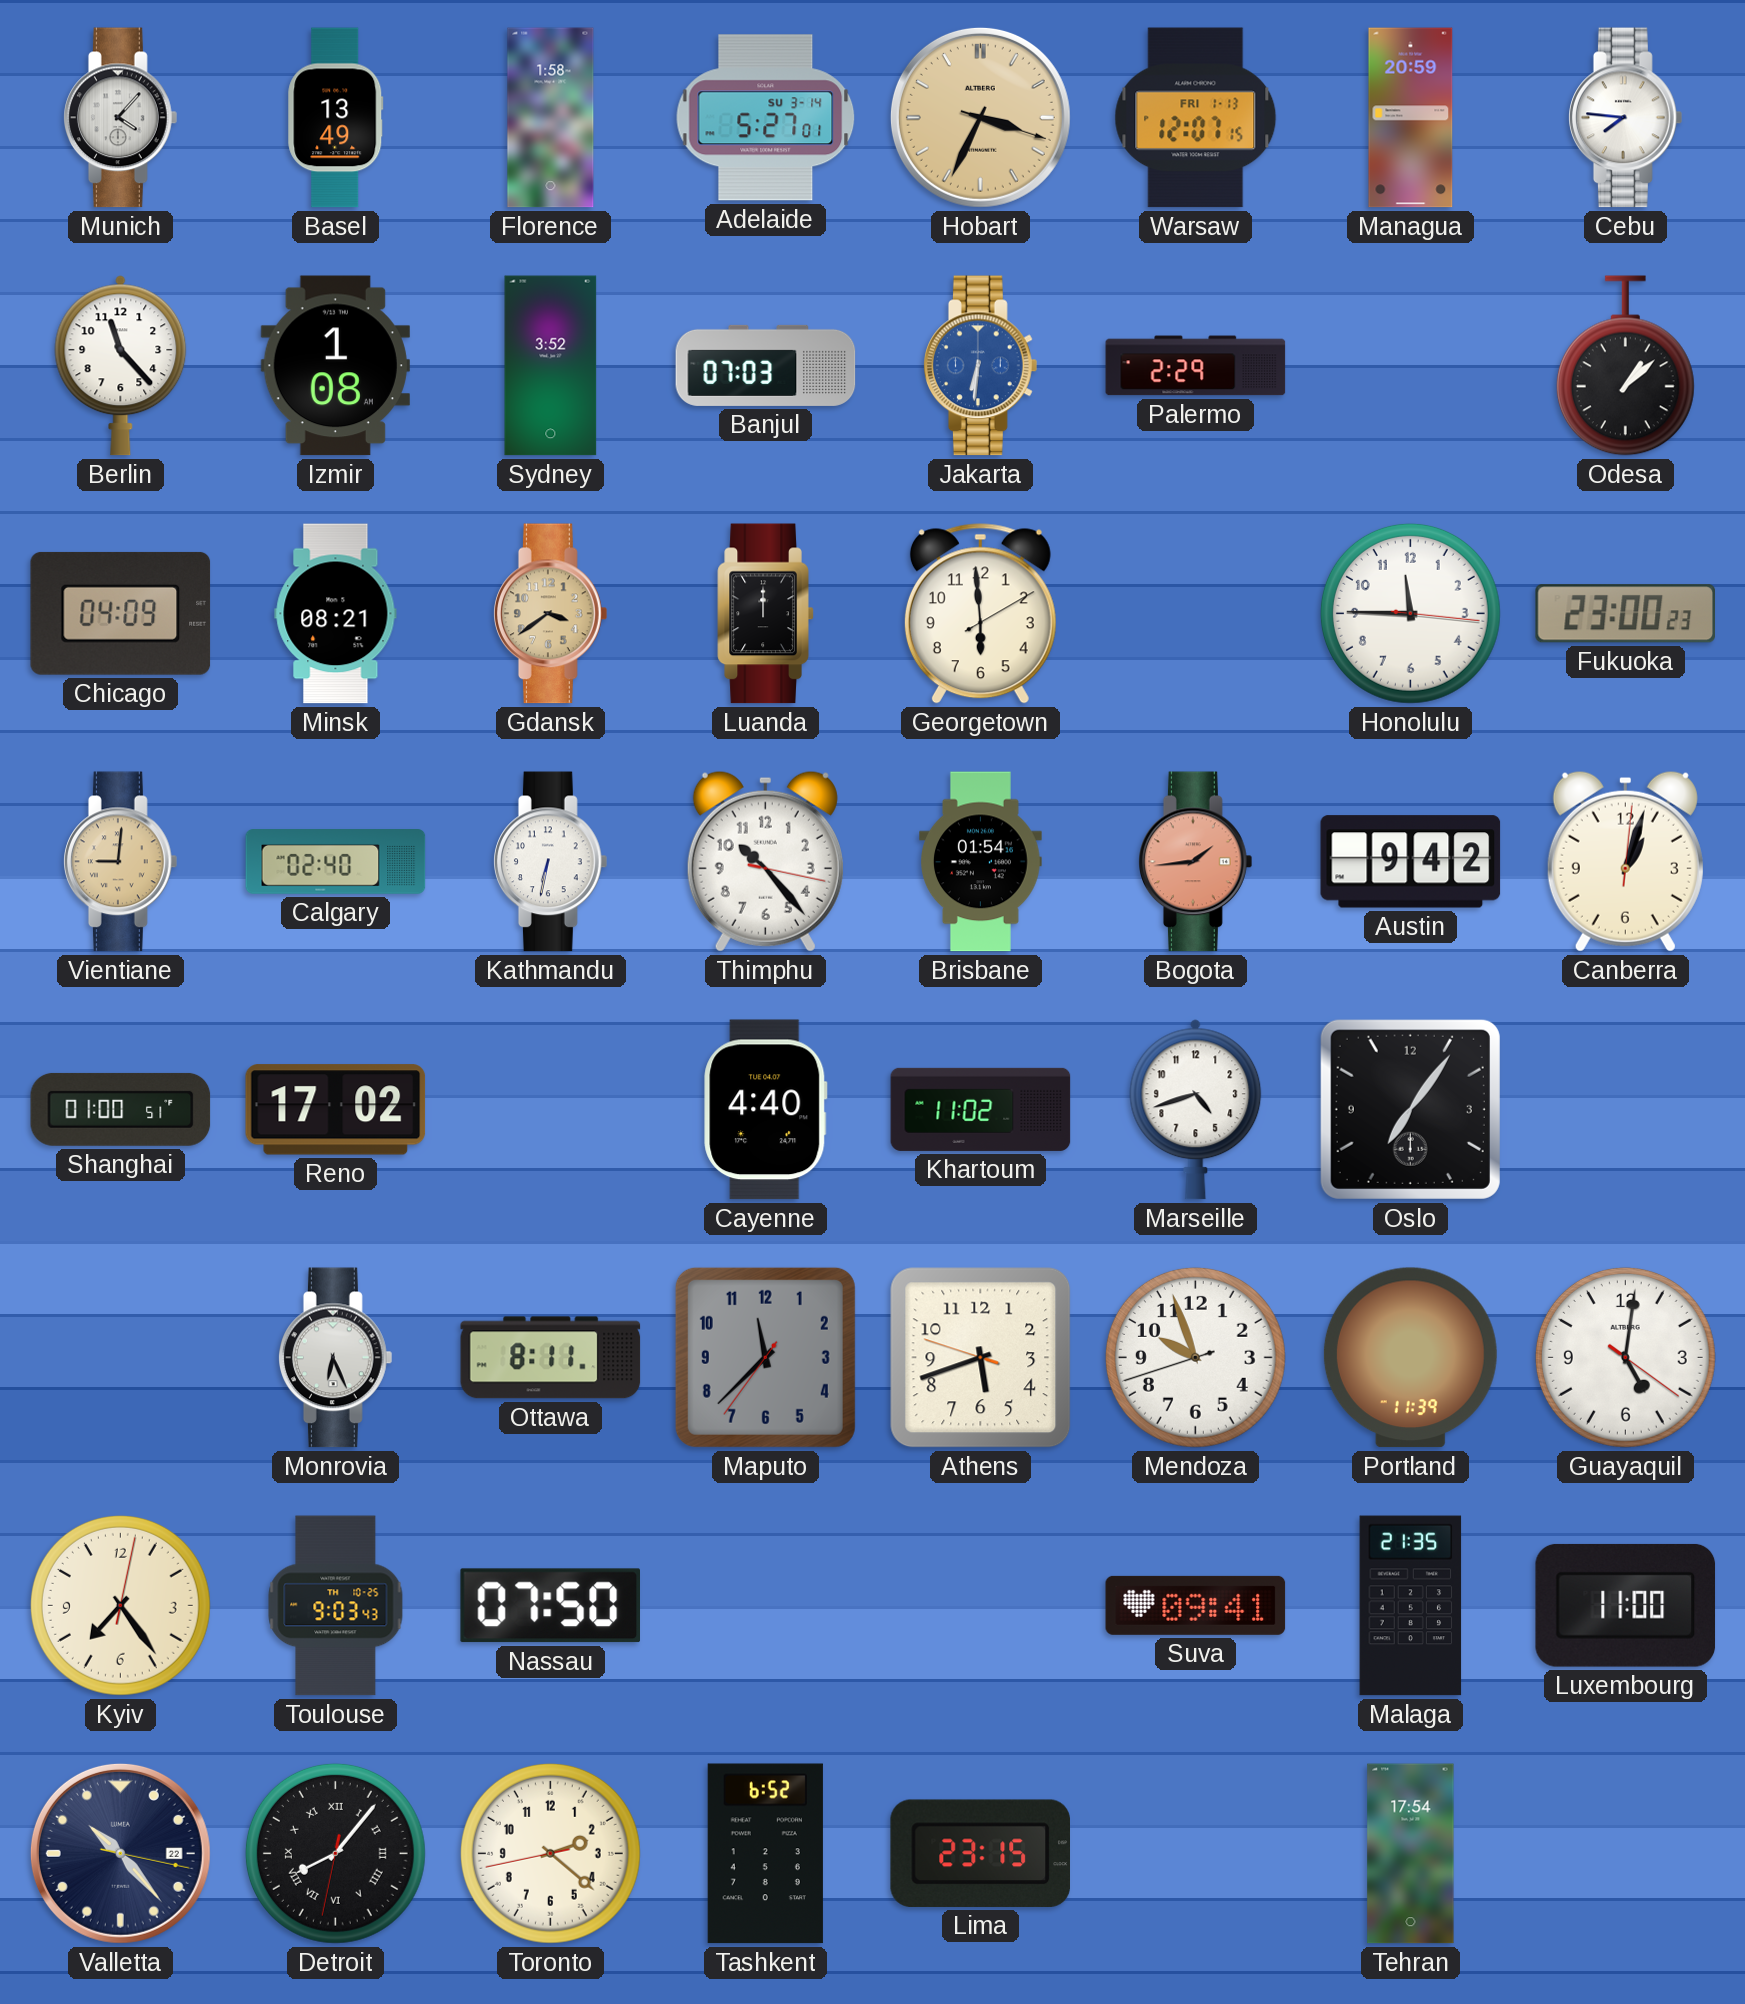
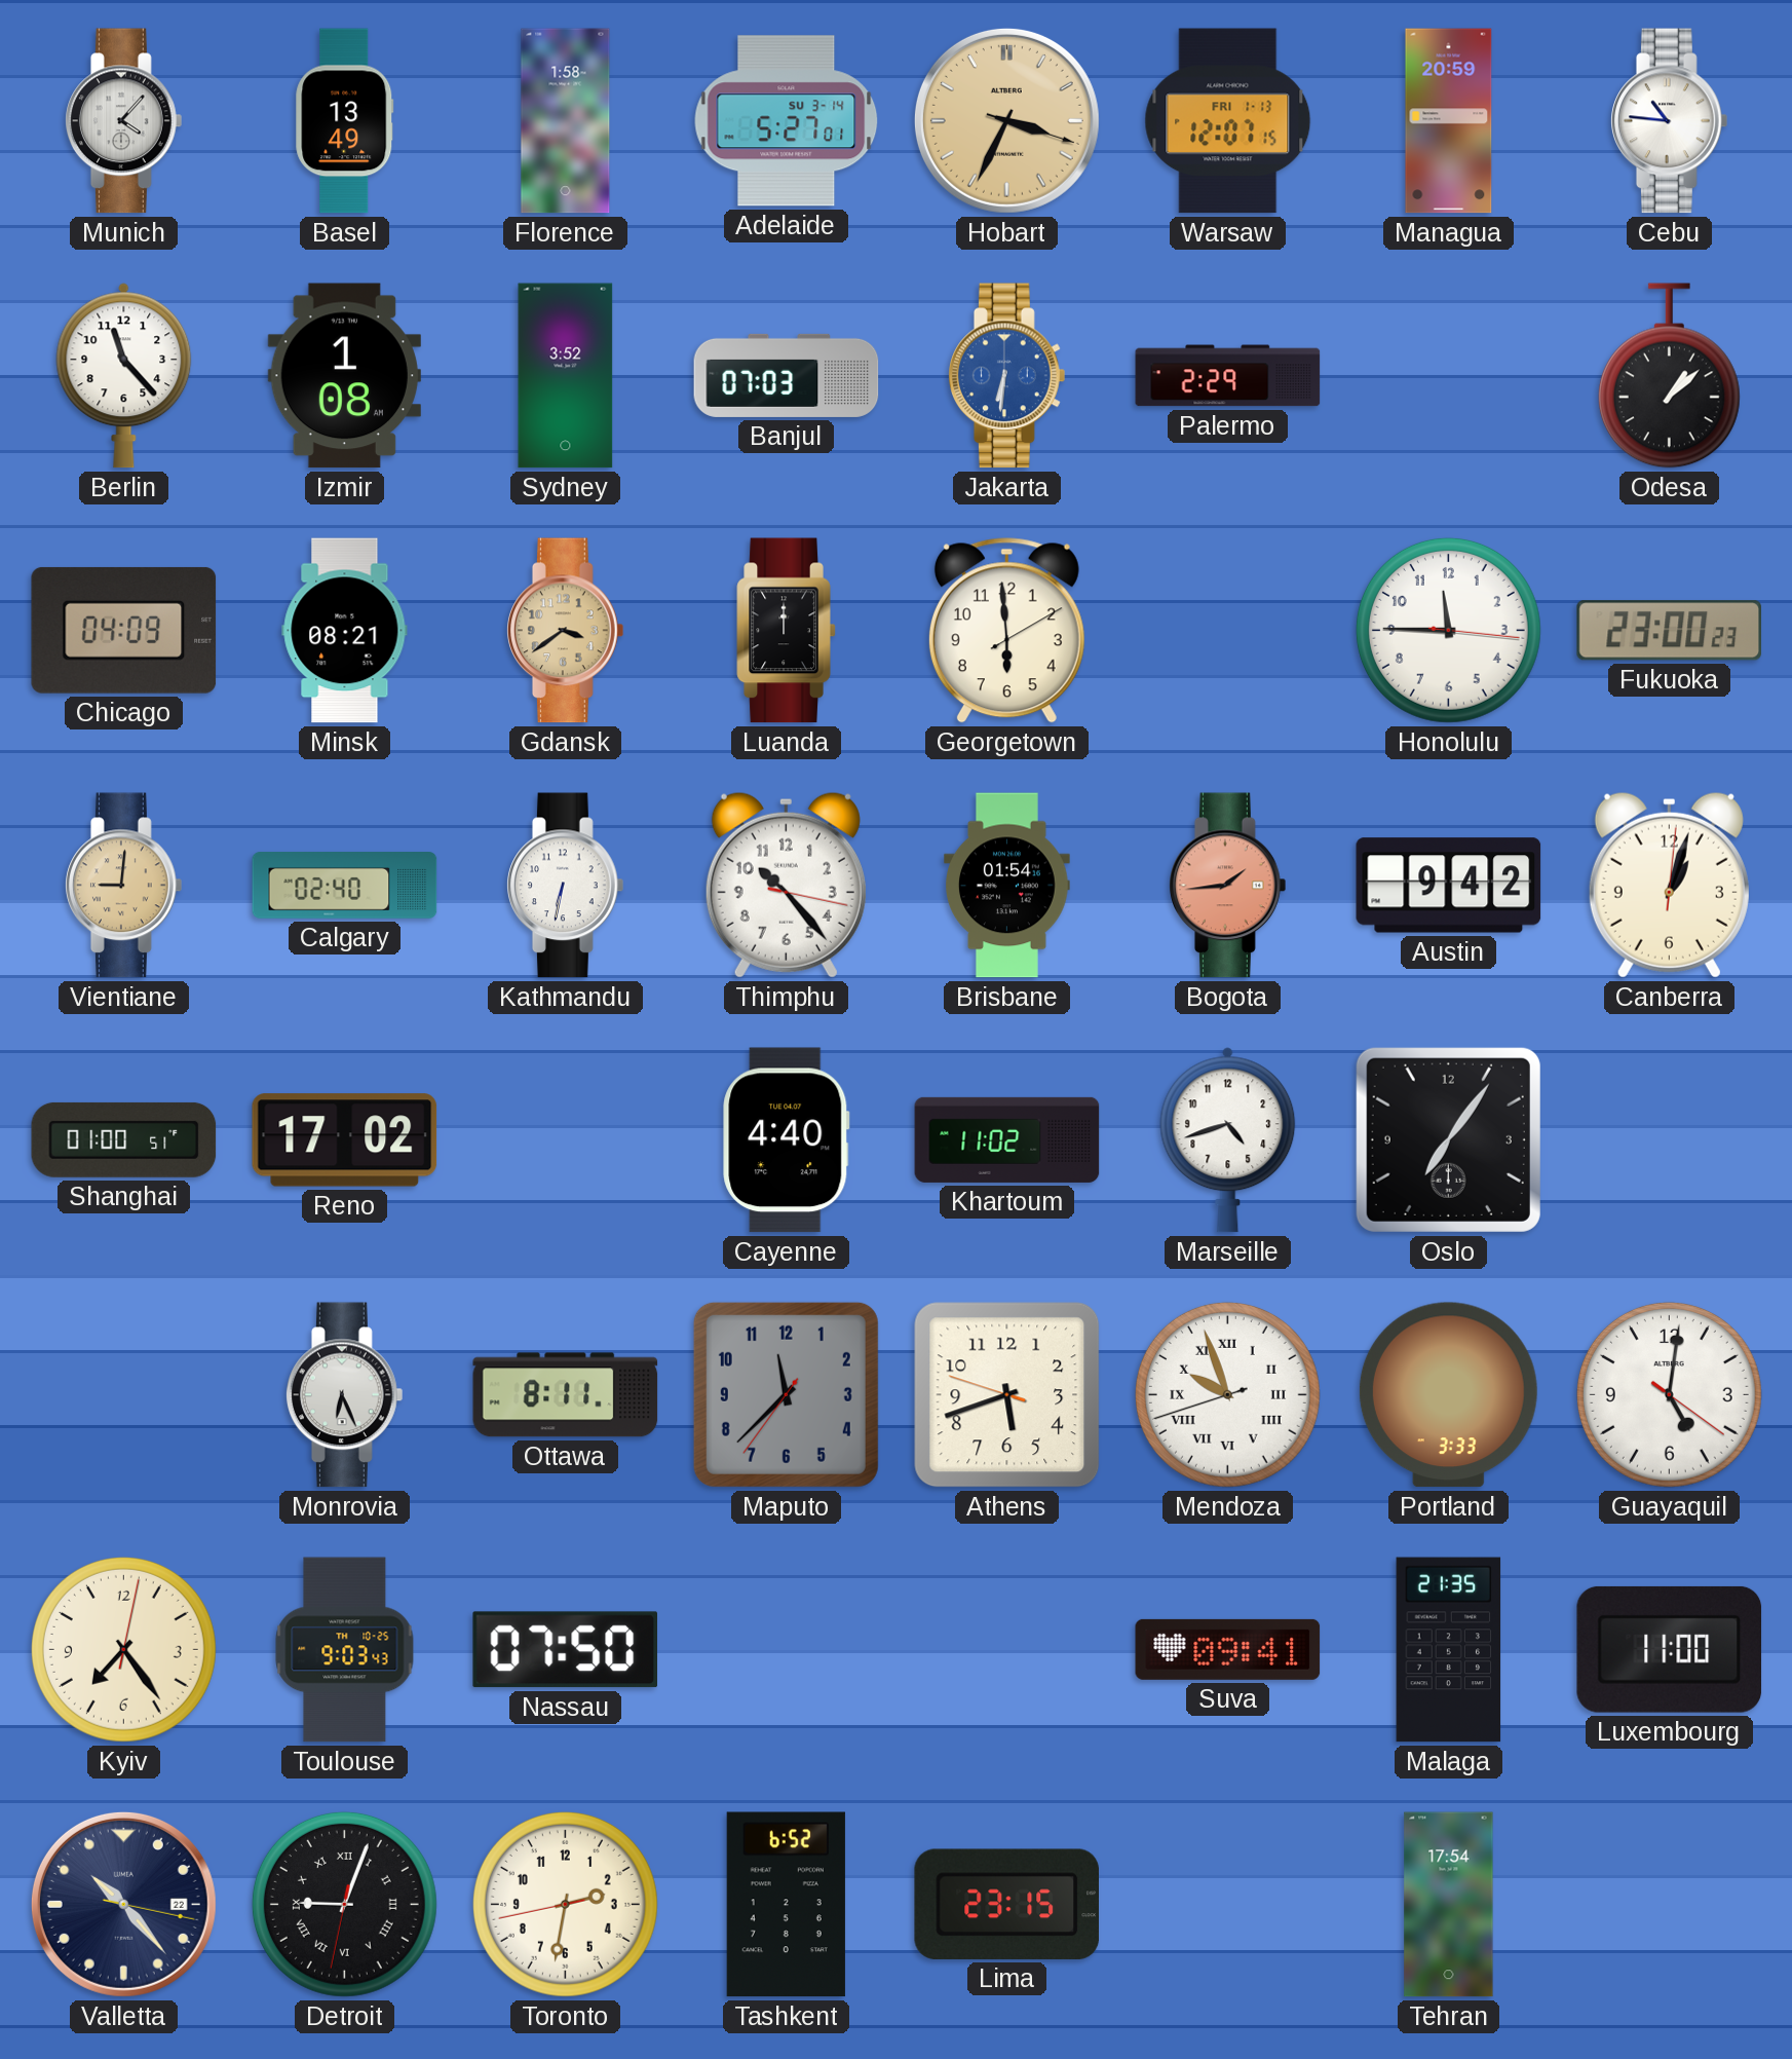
Cebu: 7:46 -> 10:46 (1670, 121)
Mendoza numerals: Arabic -> Roman (1227, 1394)
Portland: 11:39 -> 3:33 (1448, 1395)
Detroit: 8:06 -> 9:03 (344, 1904)
Toronto: 2:21 -> 2:31 (565, 1904)
